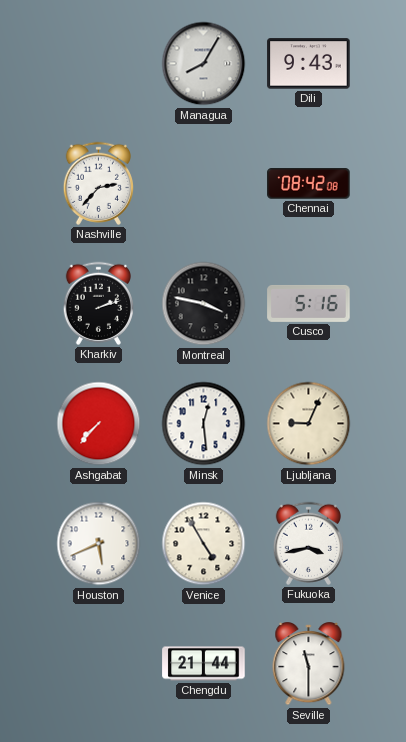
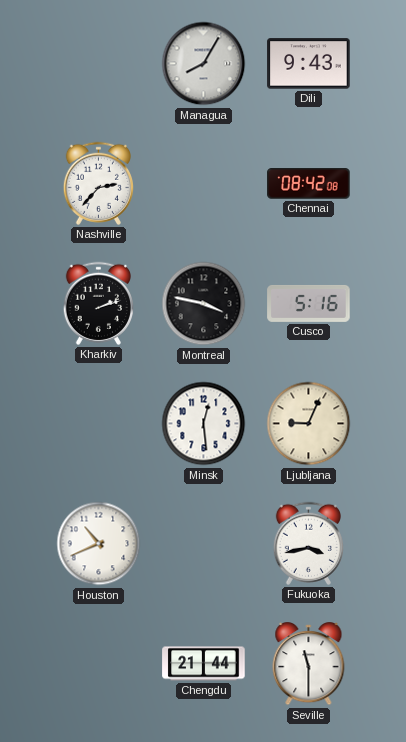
Ashgabat: 7:37 -> none (99, 424)
Houston: 5:41 -> 10:41 (99, 544)
Venice: 4:55 -> none (204, 544)
